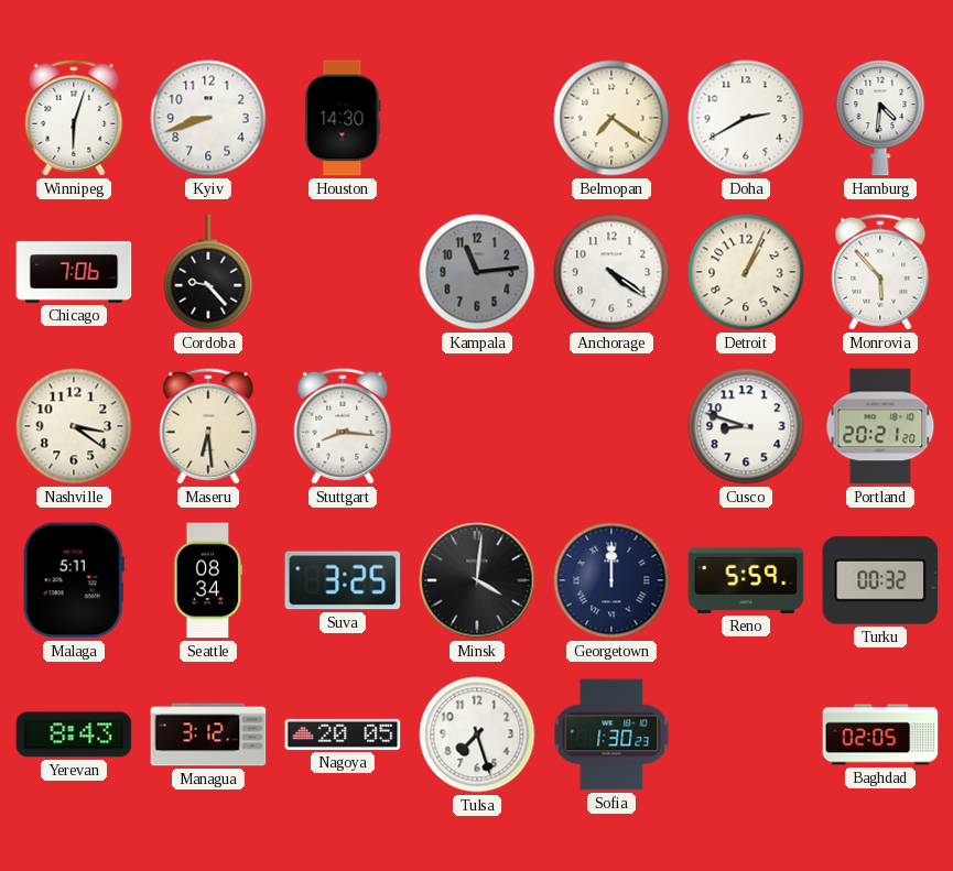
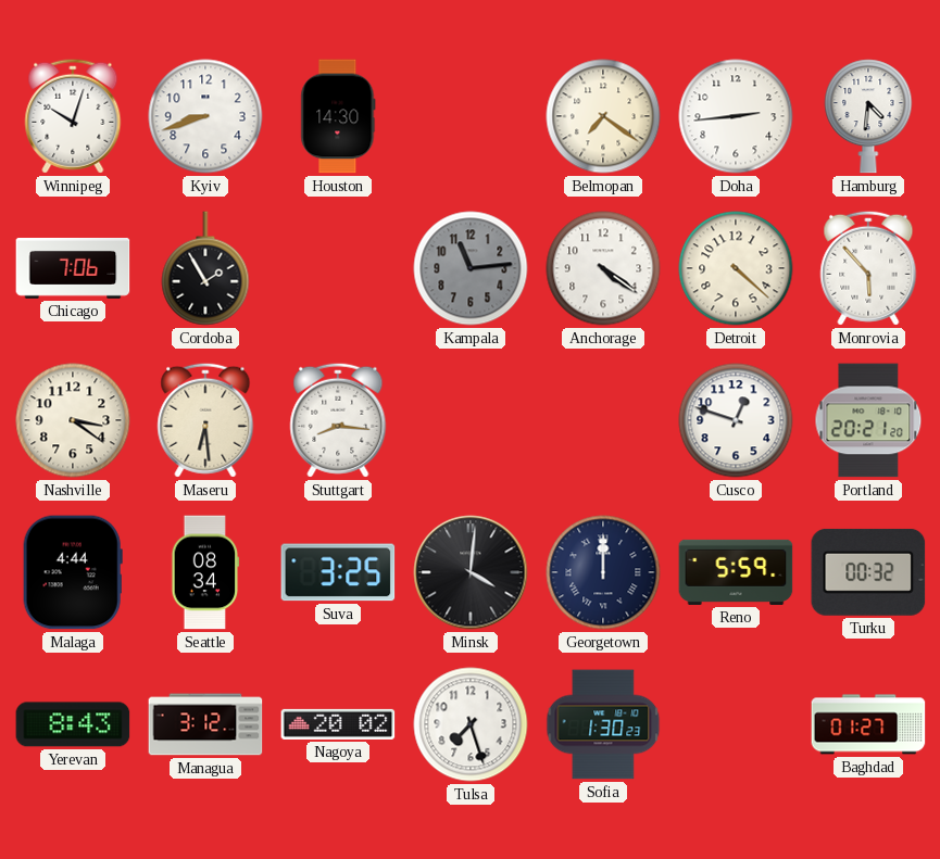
Winnipeg: 6:03 -> 10:03 (73, 116)
Doha: 2:40 -> 2:44 (736, 116)
Cordoba: 9:23 -> 1:55 (205, 268)
Detroit: 1:04 -> 4:22 (736, 268)
Cusco: 8:48 -> 12:48 (736, 420)
Malaga: 5:11 -> 4:44 (73, 572)
Nagoya: 20:05 -> 20:02 (338, 724)
Baghdad: 02:05 -> 01:27 (868, 724)
